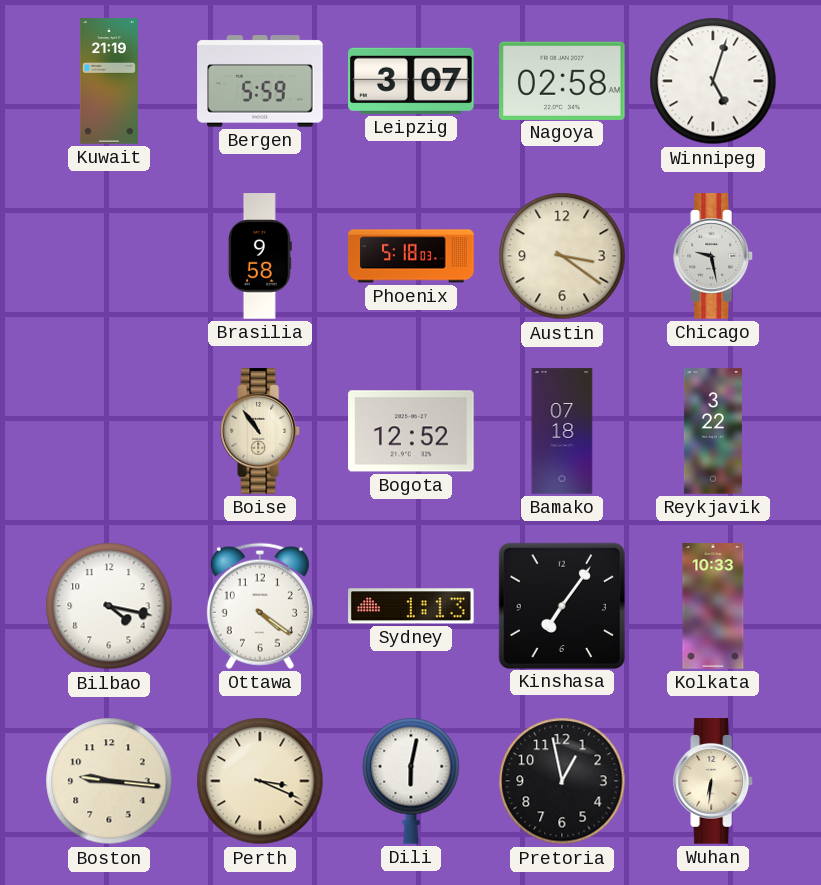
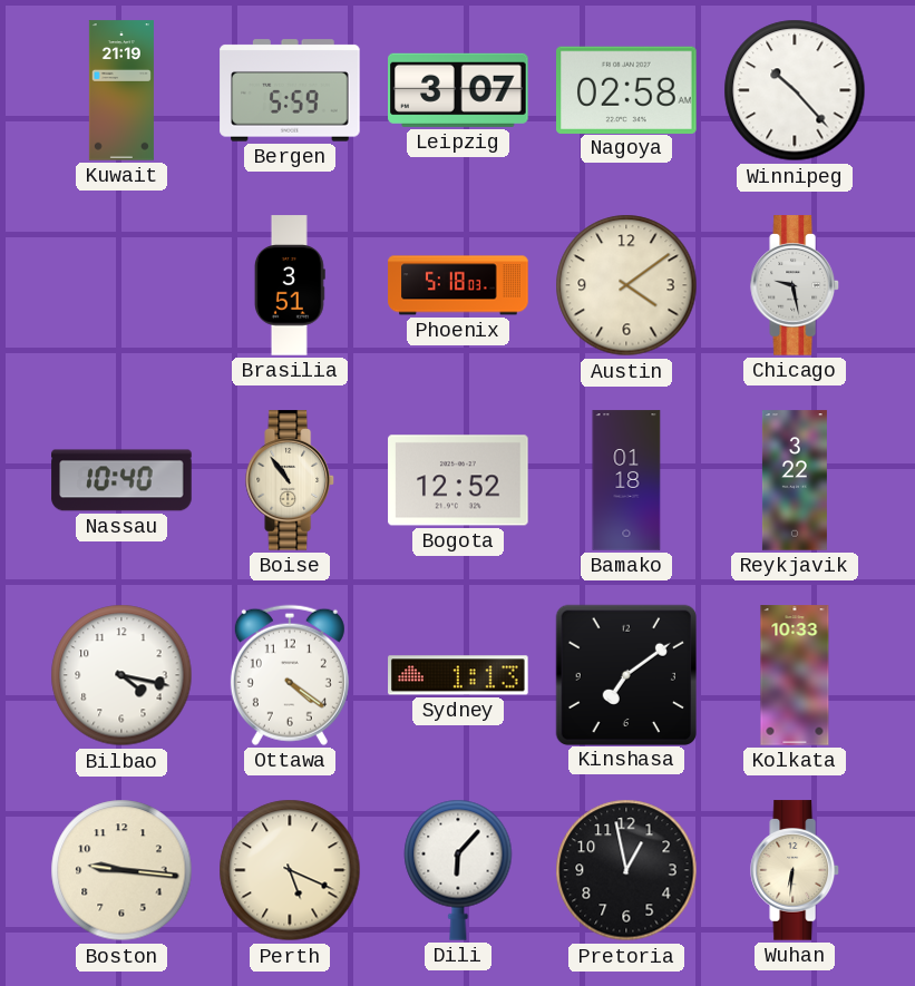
Winnipeg: 5:03 -> 10:23 (795, 90)
Brasilia: 9:58 -> 3:51 (290, 285)
Austin: 3:21 -> 4:09 (626, 285)
Nassau: none -> 10:40 (121, 480)
Bamako: 07:18 -> 01:18 (626, 480)
Kinshasa: 7:06 -> 7:09 (625, 674)
Perth: 3:19 -> 5:19 (290, 870)
Dili: 6:02 -> 6:07 (458, 870)
